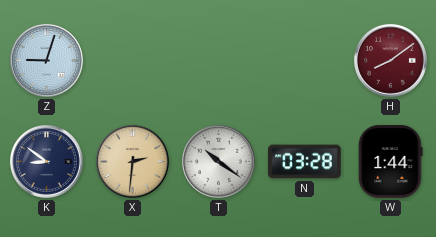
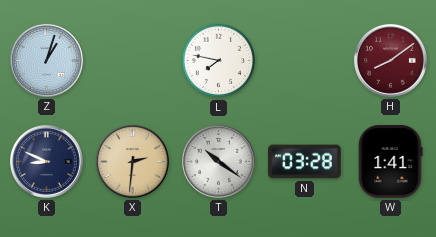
Z: 9:03 -> 1:03 (46, 60)
L: none -> 7:47 (219, 61)
K: 8:51 -> 8:49 (46, 161)
W: 1:44 -> 1:41 (391, 162)
